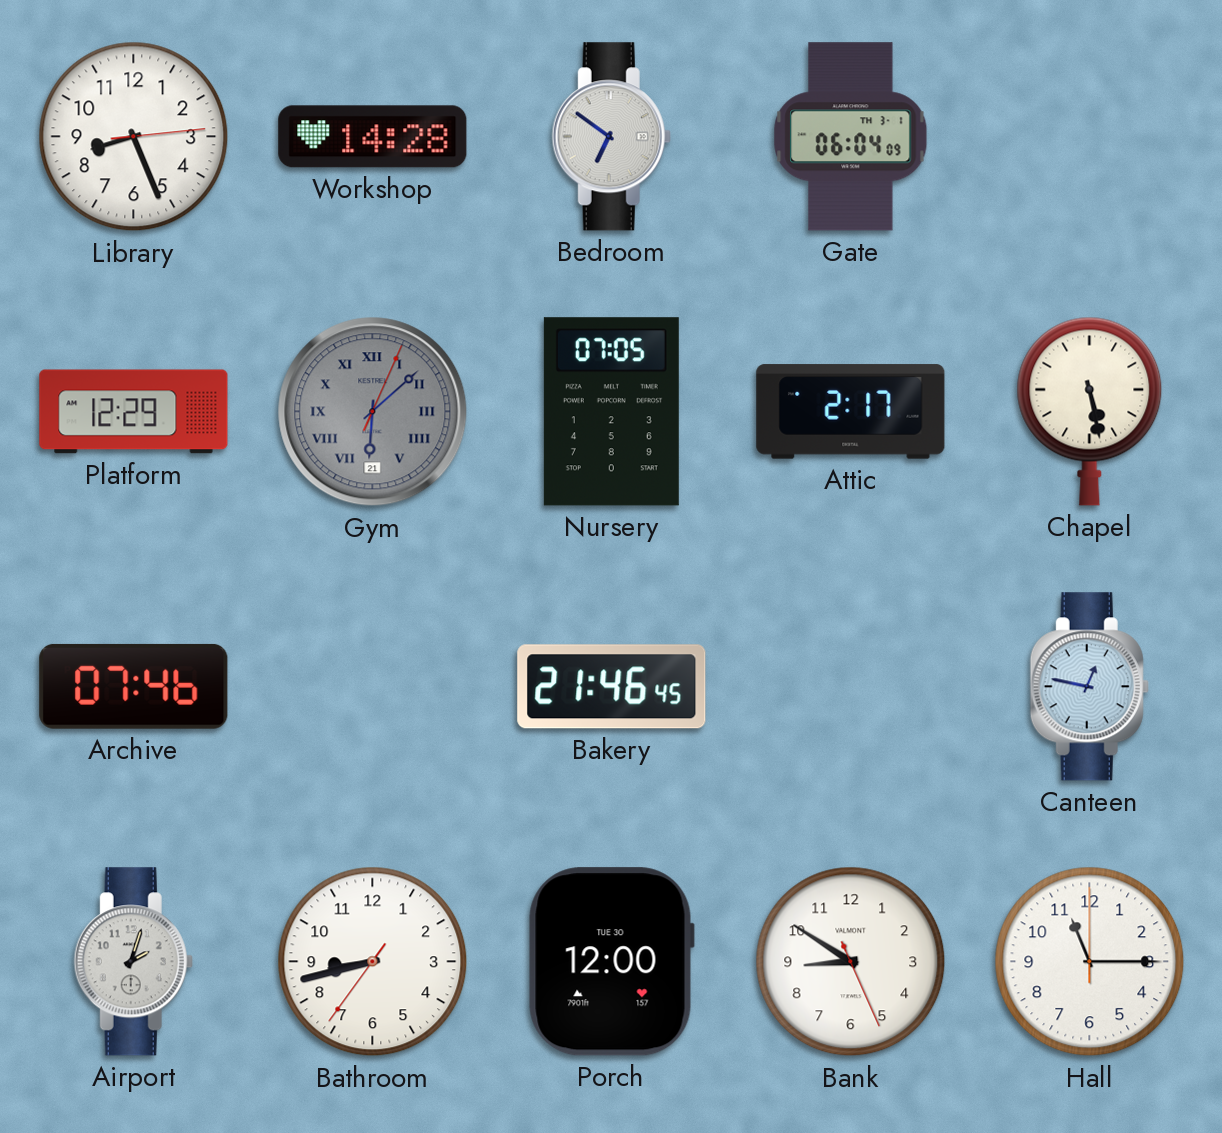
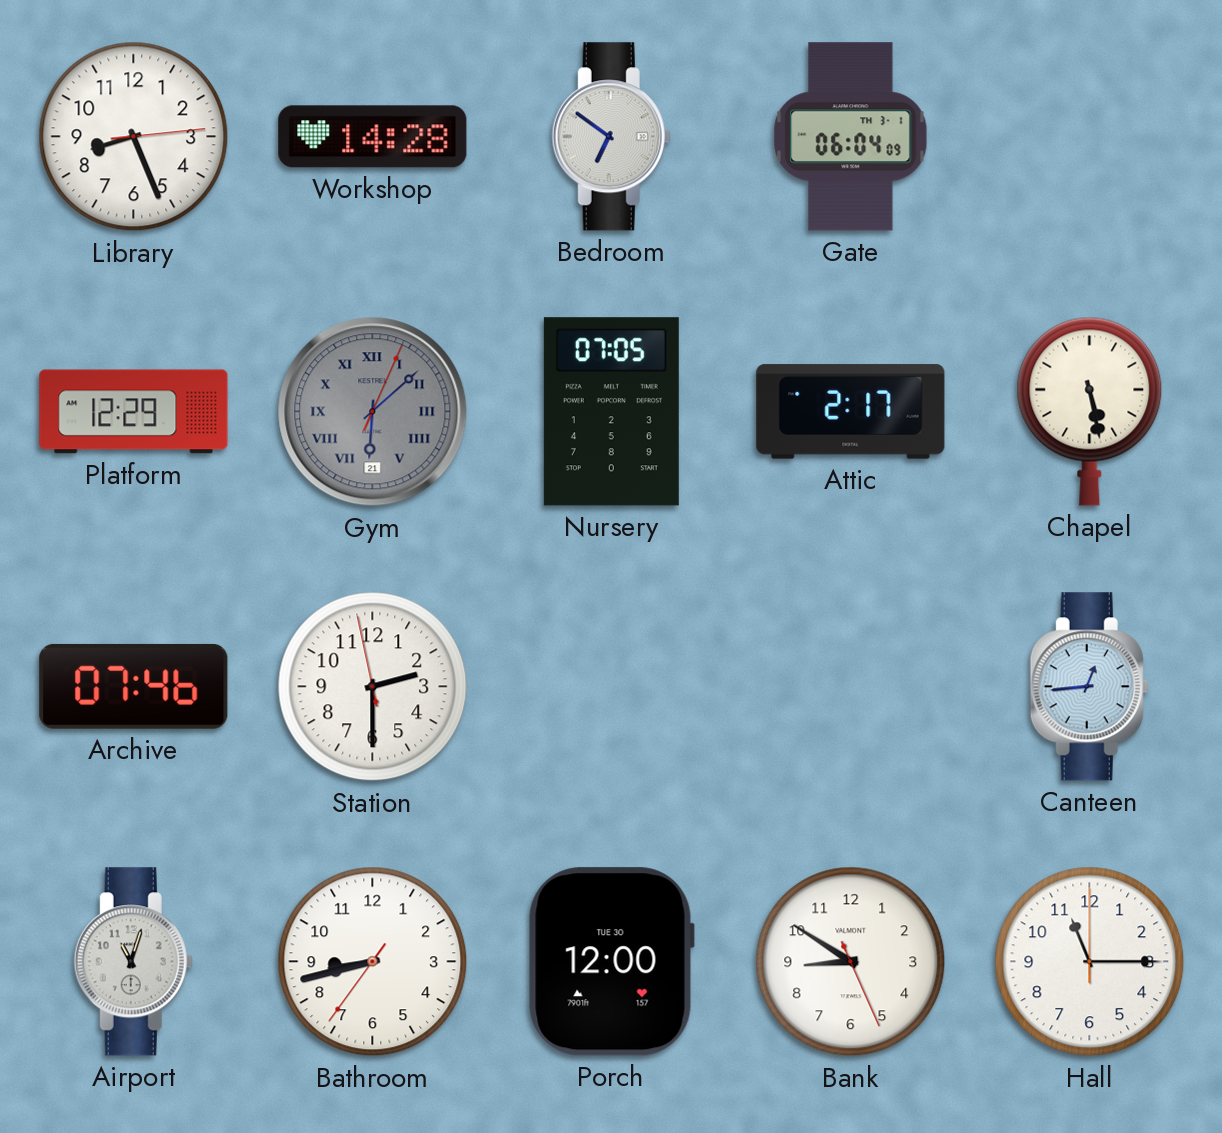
Station: none -> 2:29 (373, 687)
Bakery: 21:46 -> none (612, 687)
Canteen: 12:47 -> 12:44 (1089, 687)
Airport: 2:03 -> 11:03 (133, 962)
